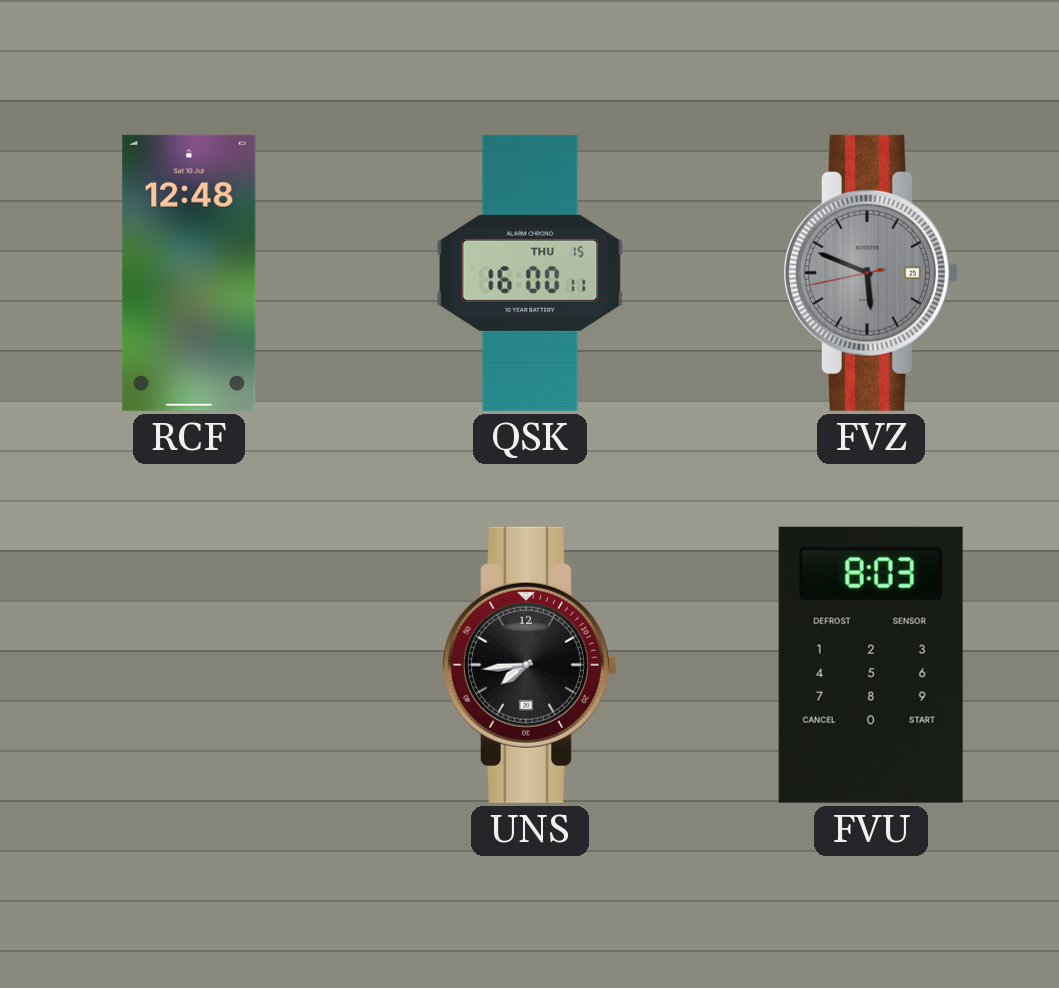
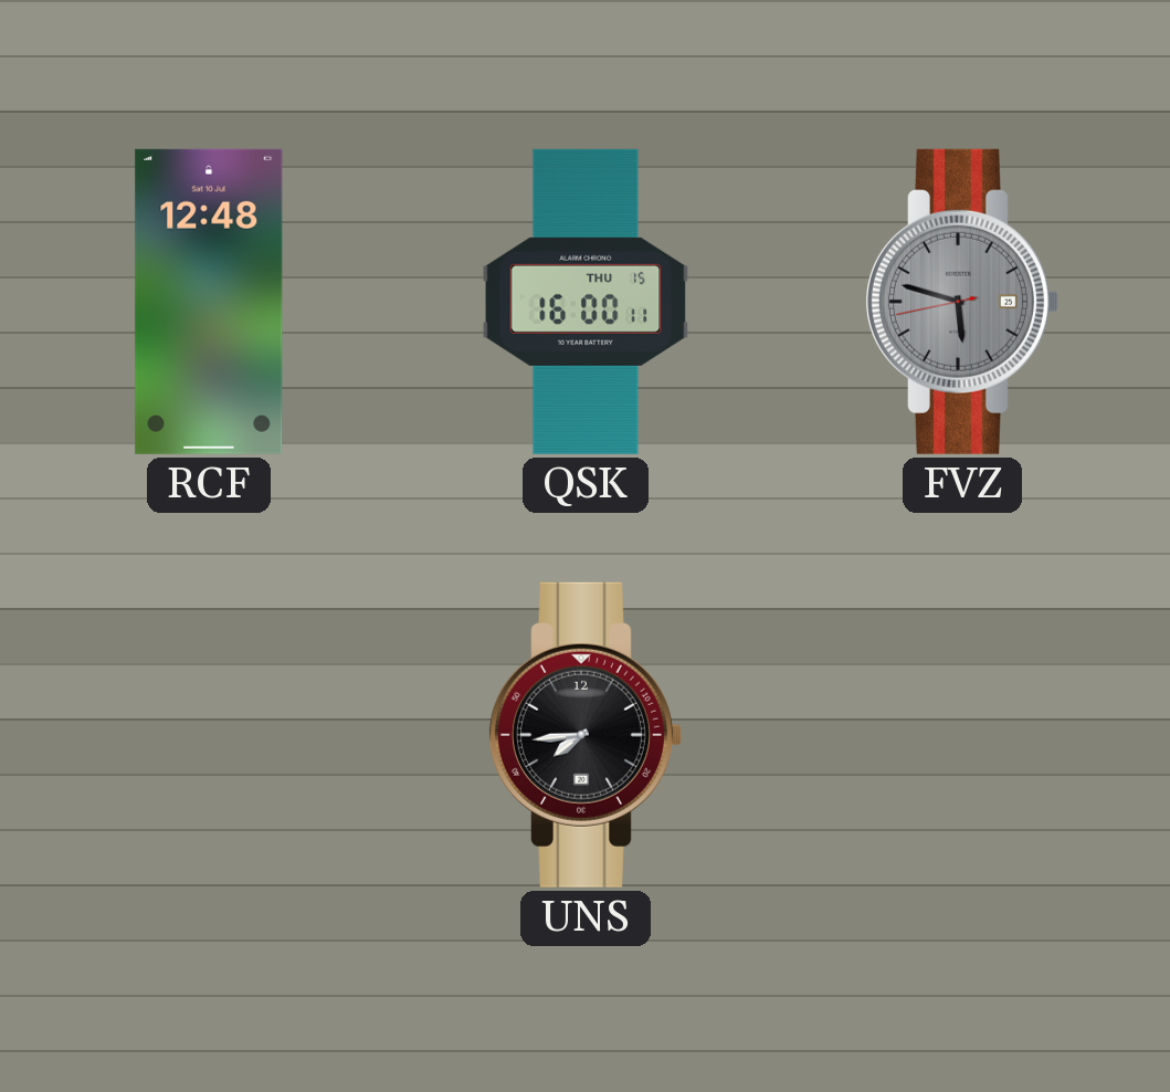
FVZ: 5:48 -> 5:47 (961, 302)
FVU: 8:03 -> none (871, 665)
